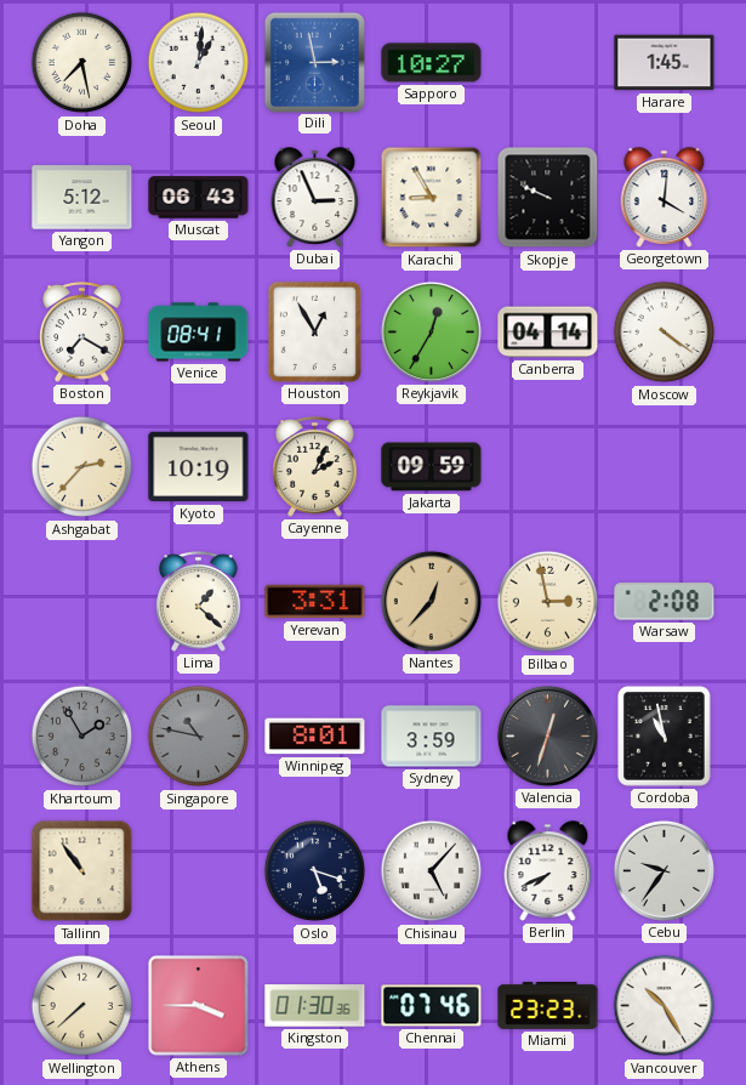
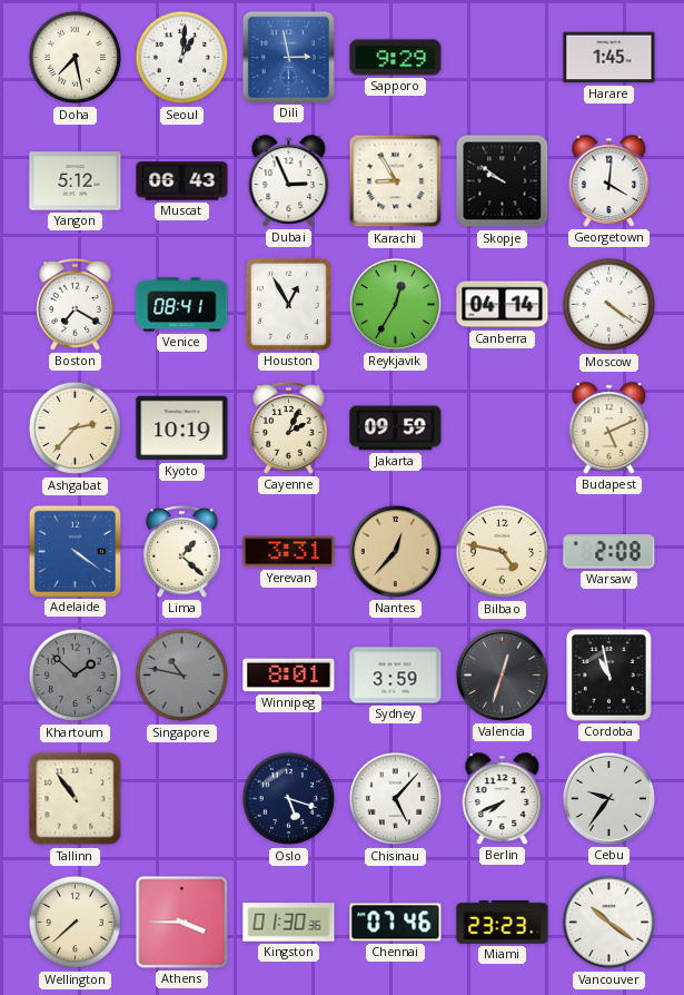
Sapporo: 10:27 -> 9:29 (396, 58)
Skopje: 9:49 -> 9:51 (503, 181)
Budapest: none -> 5:11 (609, 428)
Adelaide: none -> 4:21 (75, 551)
Bilbao: 2:58 -> 4:47 (503, 552)
Khartoum: 1:55 -> 1:52 (76, 676)
Vancouver: 10:25 -> 10:21 (609, 923)
